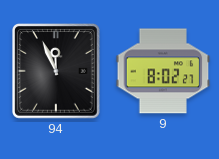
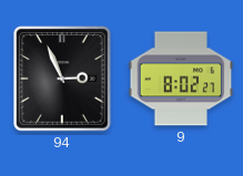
94: 11:56 -> 2:56 (63, 80)
